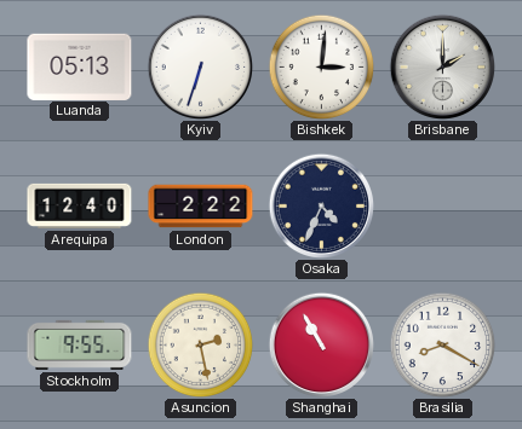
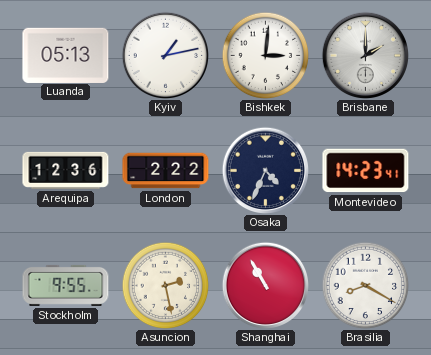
Kyiv: 6:33 -> 1:13 (165, 55)
Arequipa: 12:40 -> 12:36 (66, 170)
Montevideo: none -> 14:23 (366, 171)
